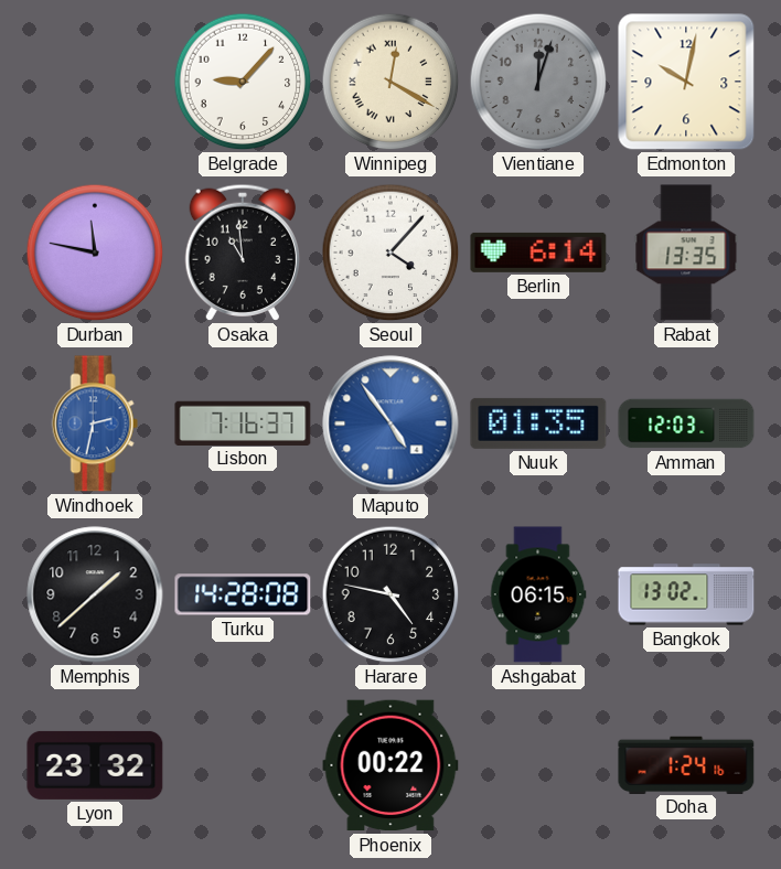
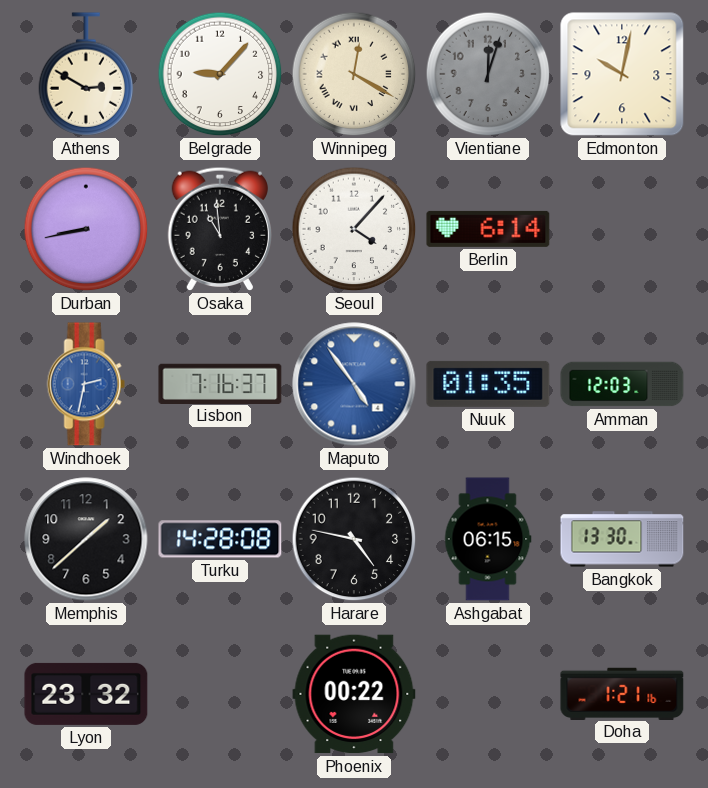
Athens: none -> 2:50 (86, 74)
Durban: 11:47 -> 8:43 (86, 229)
Rabat: 13:35 -> none (686, 253)
Bangkok: 13:02 -> 13:30 (622, 539)
Doha: 1:24 -> 1:21 (622, 693)
